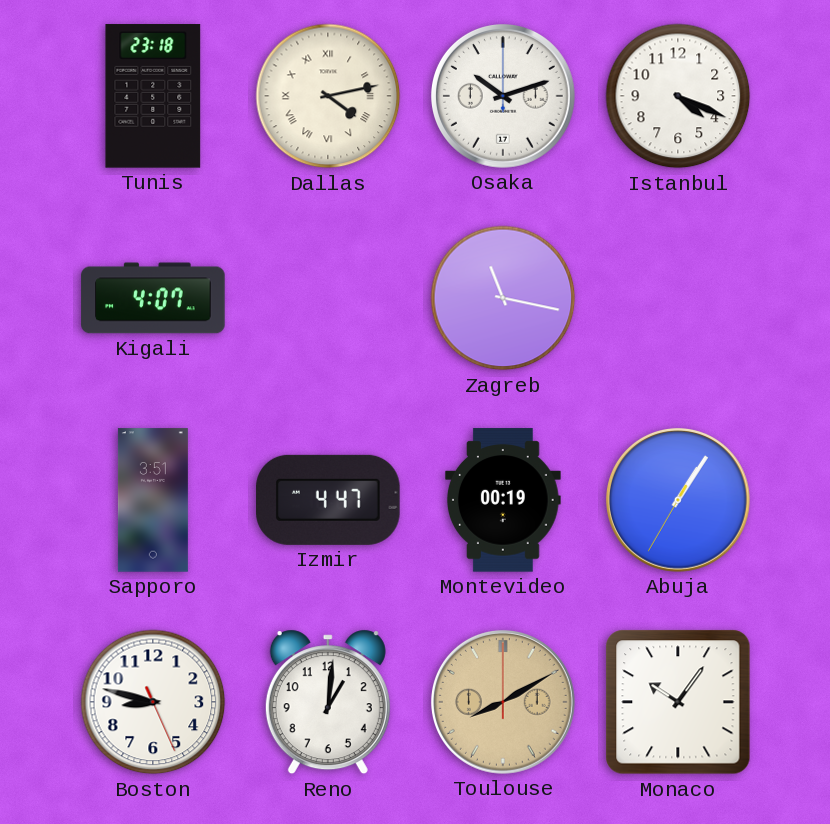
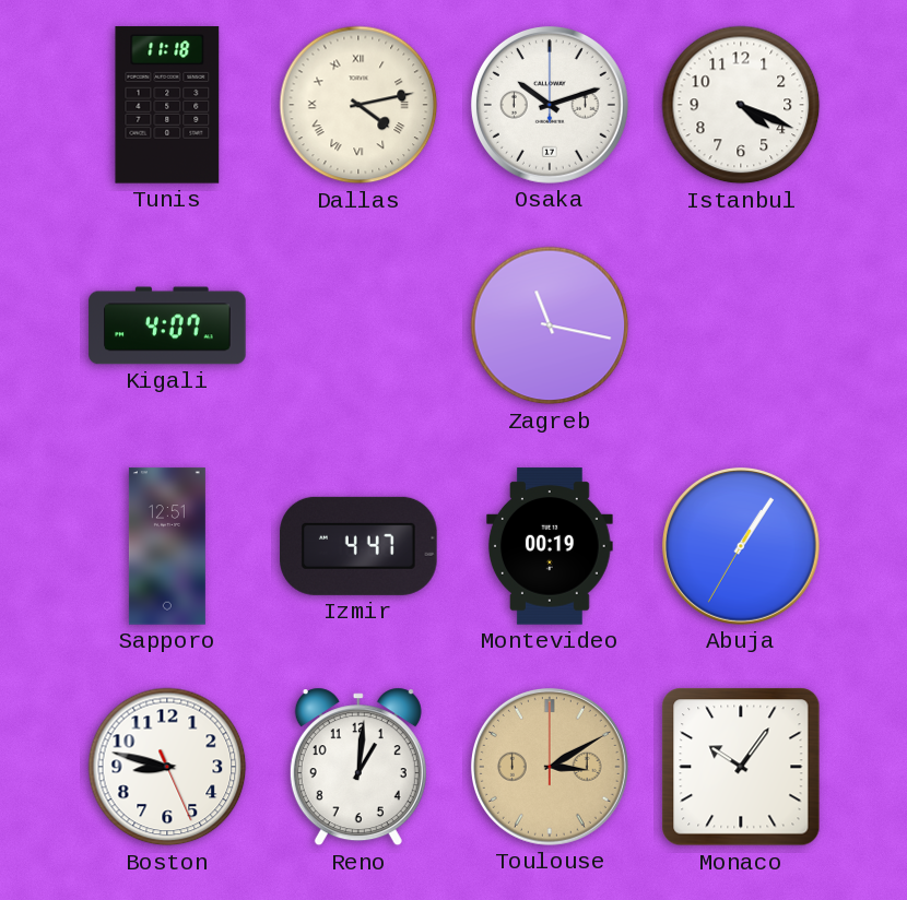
Tunis: 23:18 -> 11:18 (167, 105)
Sapporo: 3:51 -> 12:51 (167, 546)
Toulouse: 8:10 -> 3:10 (550, 767)
